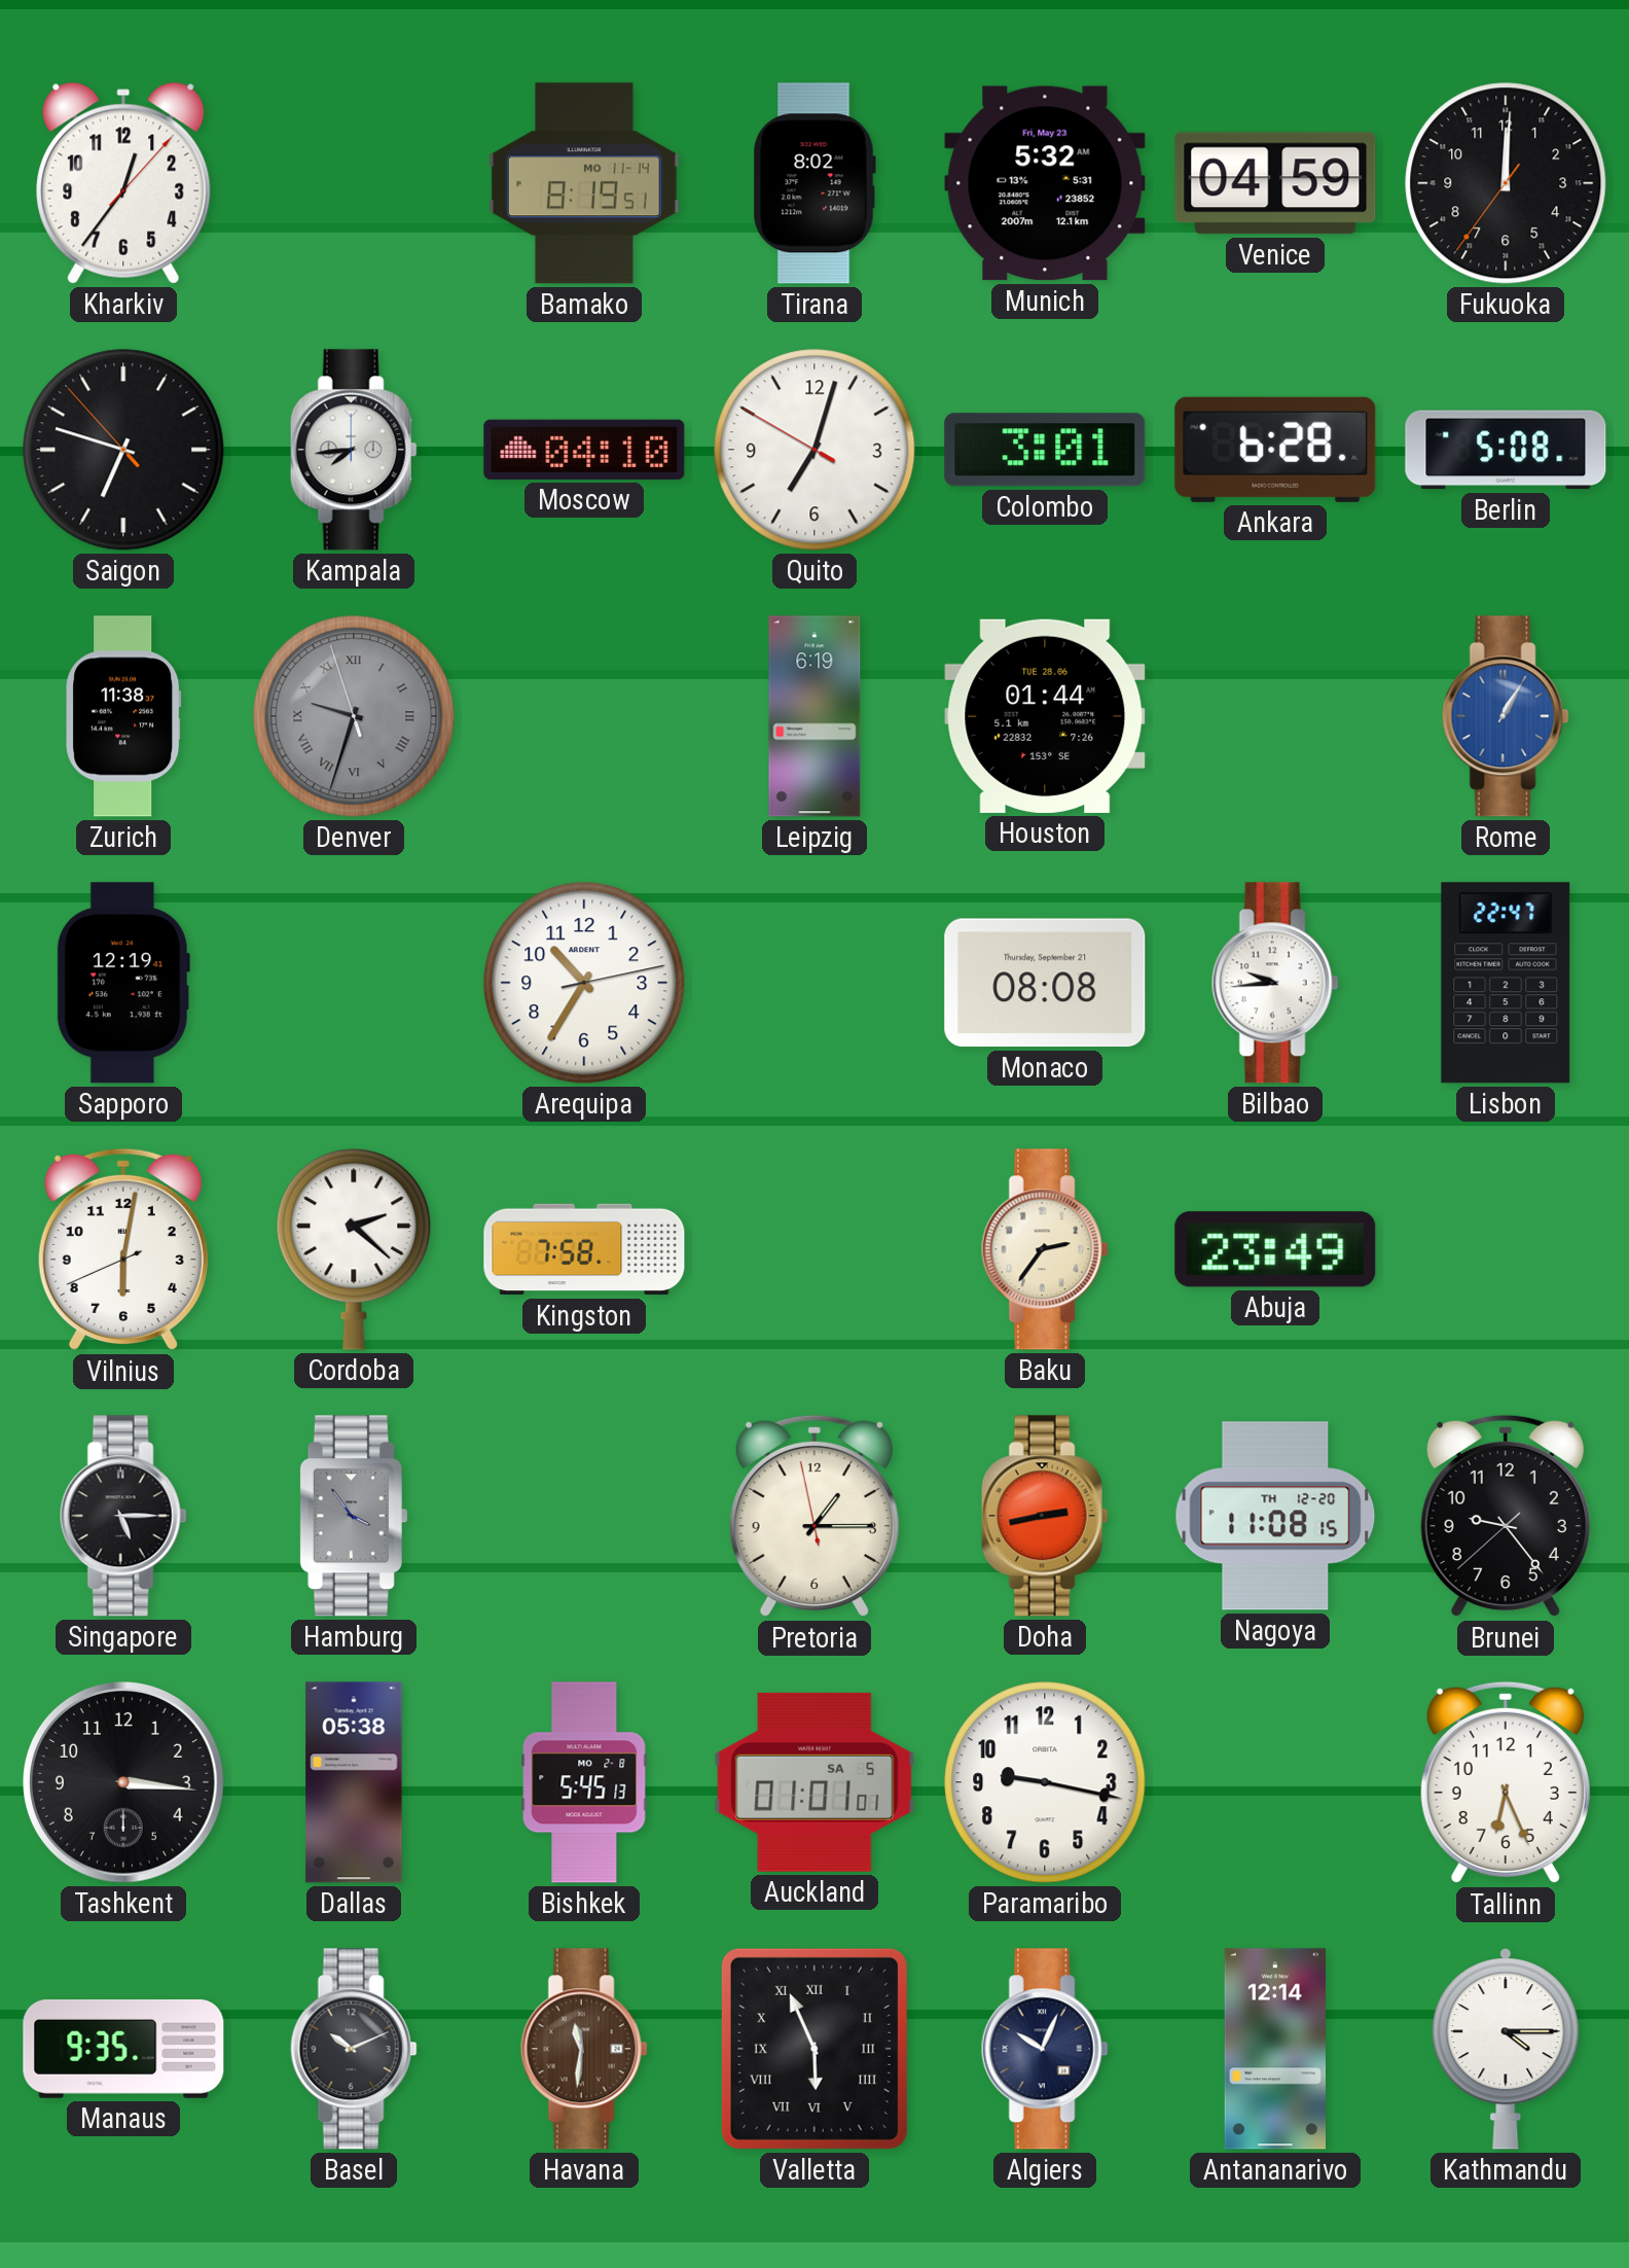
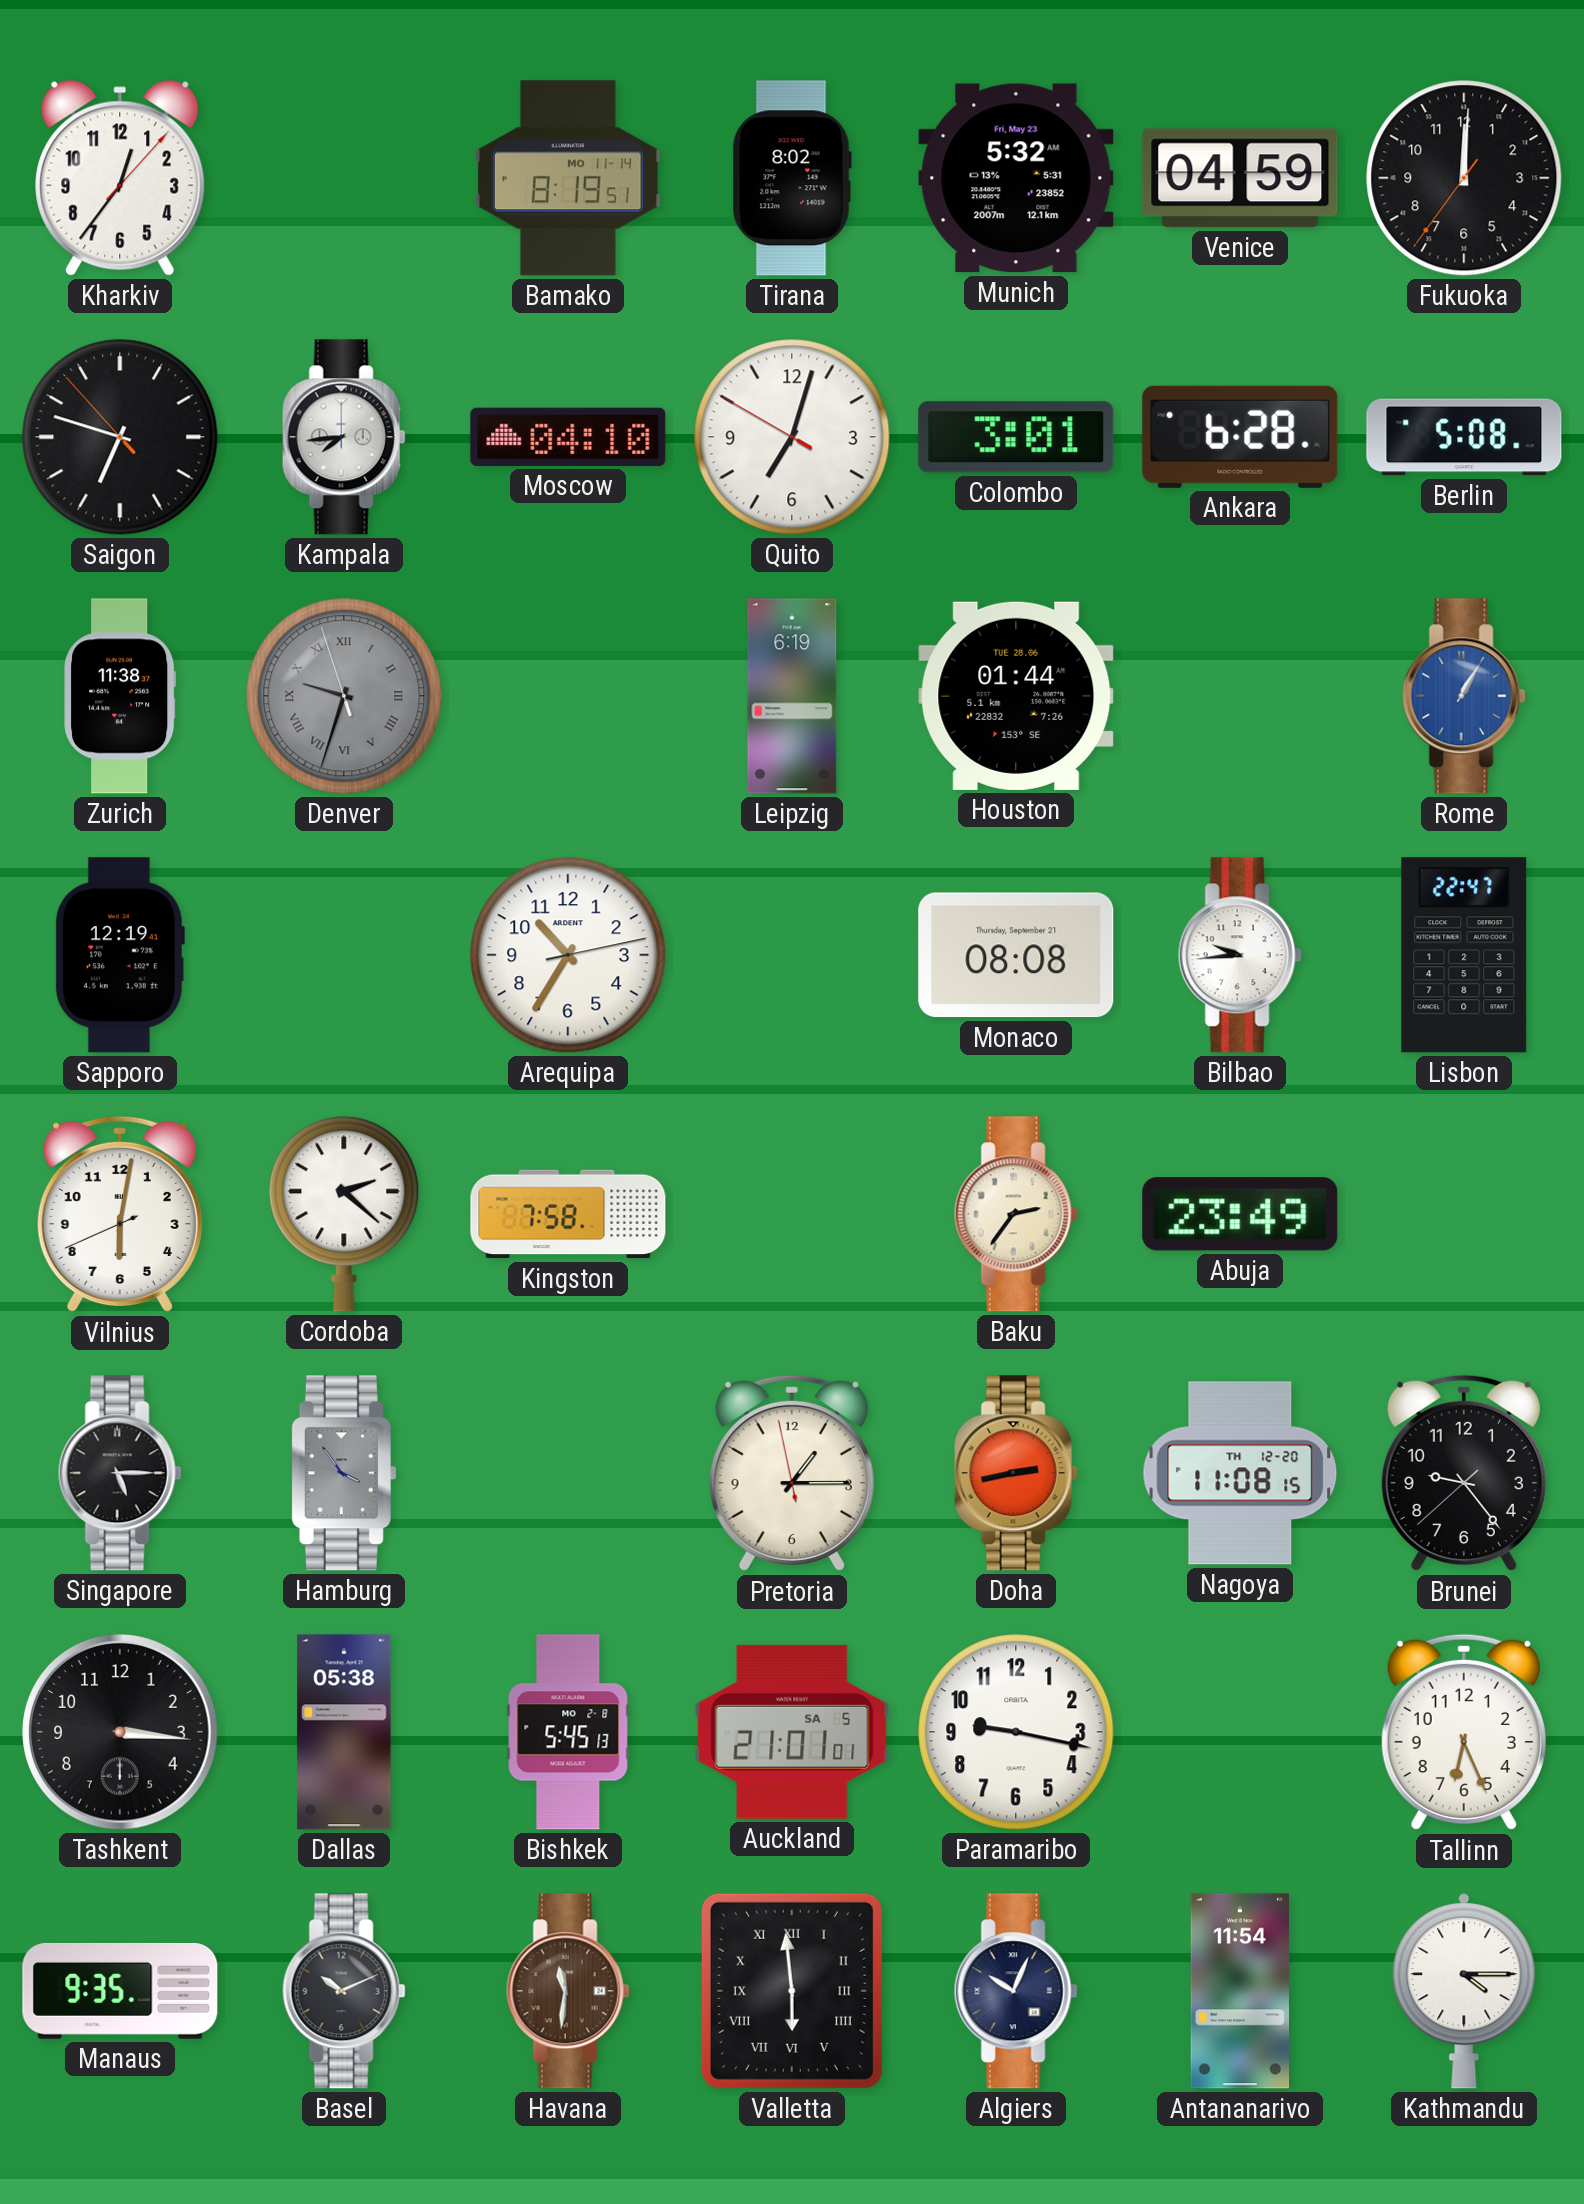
Auckland: 01:01 -> 21:01 (792, 1732)
Valletta: 5:56 -> 5:59 (792, 1991)
Antananarivo: 12:14 -> 11:54 (1239, 1991)
